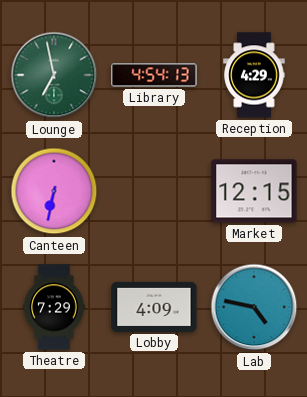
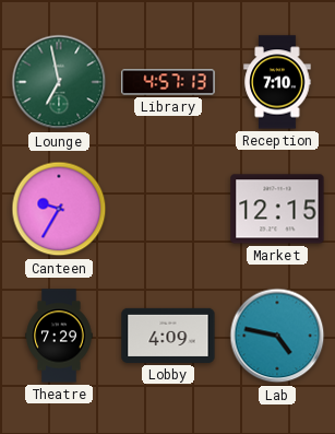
Library: 4:54 -> 4:57 (168, 82)
Reception: 4:29 -> 7:10 (277, 82)
Canteen: 6:32 -> 9:35 (59, 209)
